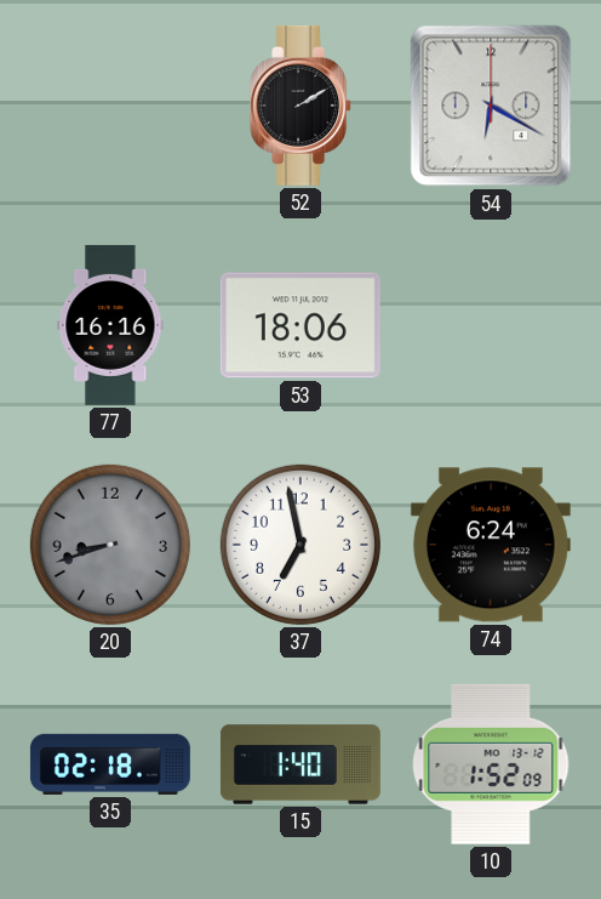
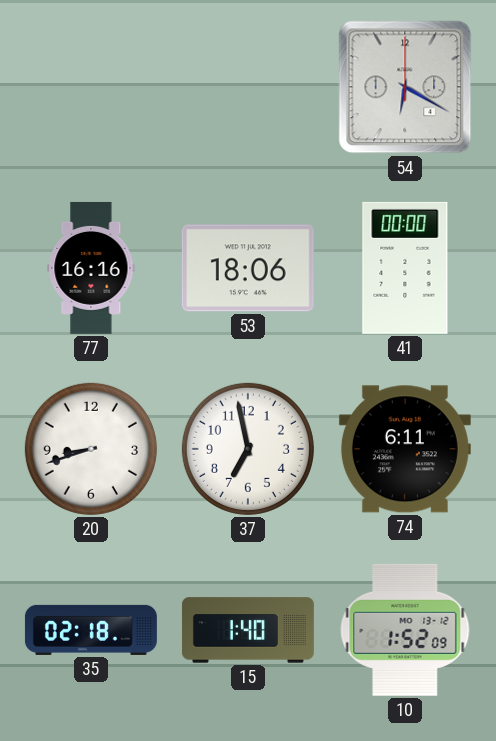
52: 2:10 -> none (302, 106)
41: none -> 00:00 (405, 268)
20 dial: grey -> white (91, 449)
74: 6:24 -> 6:11 (405, 449)
